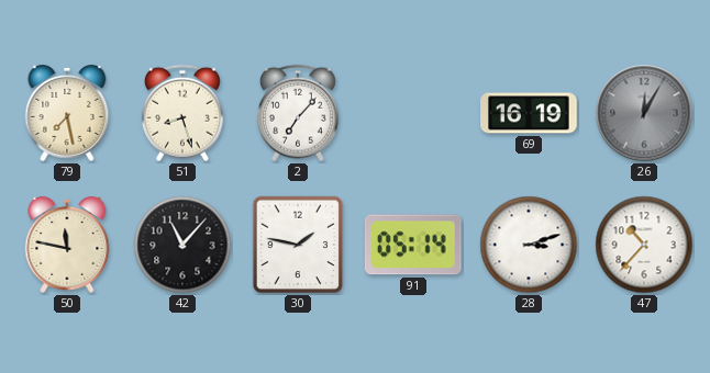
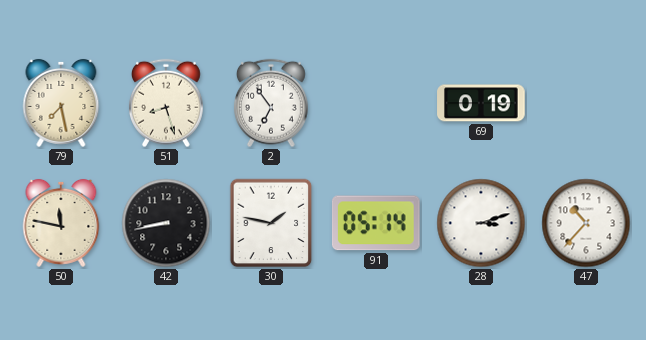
2: 7:07 -> 6:54 (271, 103)
69: 16:19 -> 0:19 (481, 103)
26: 12:05 -> none (644, 113)
42: 11:07 -> 8:43 (166, 223)
